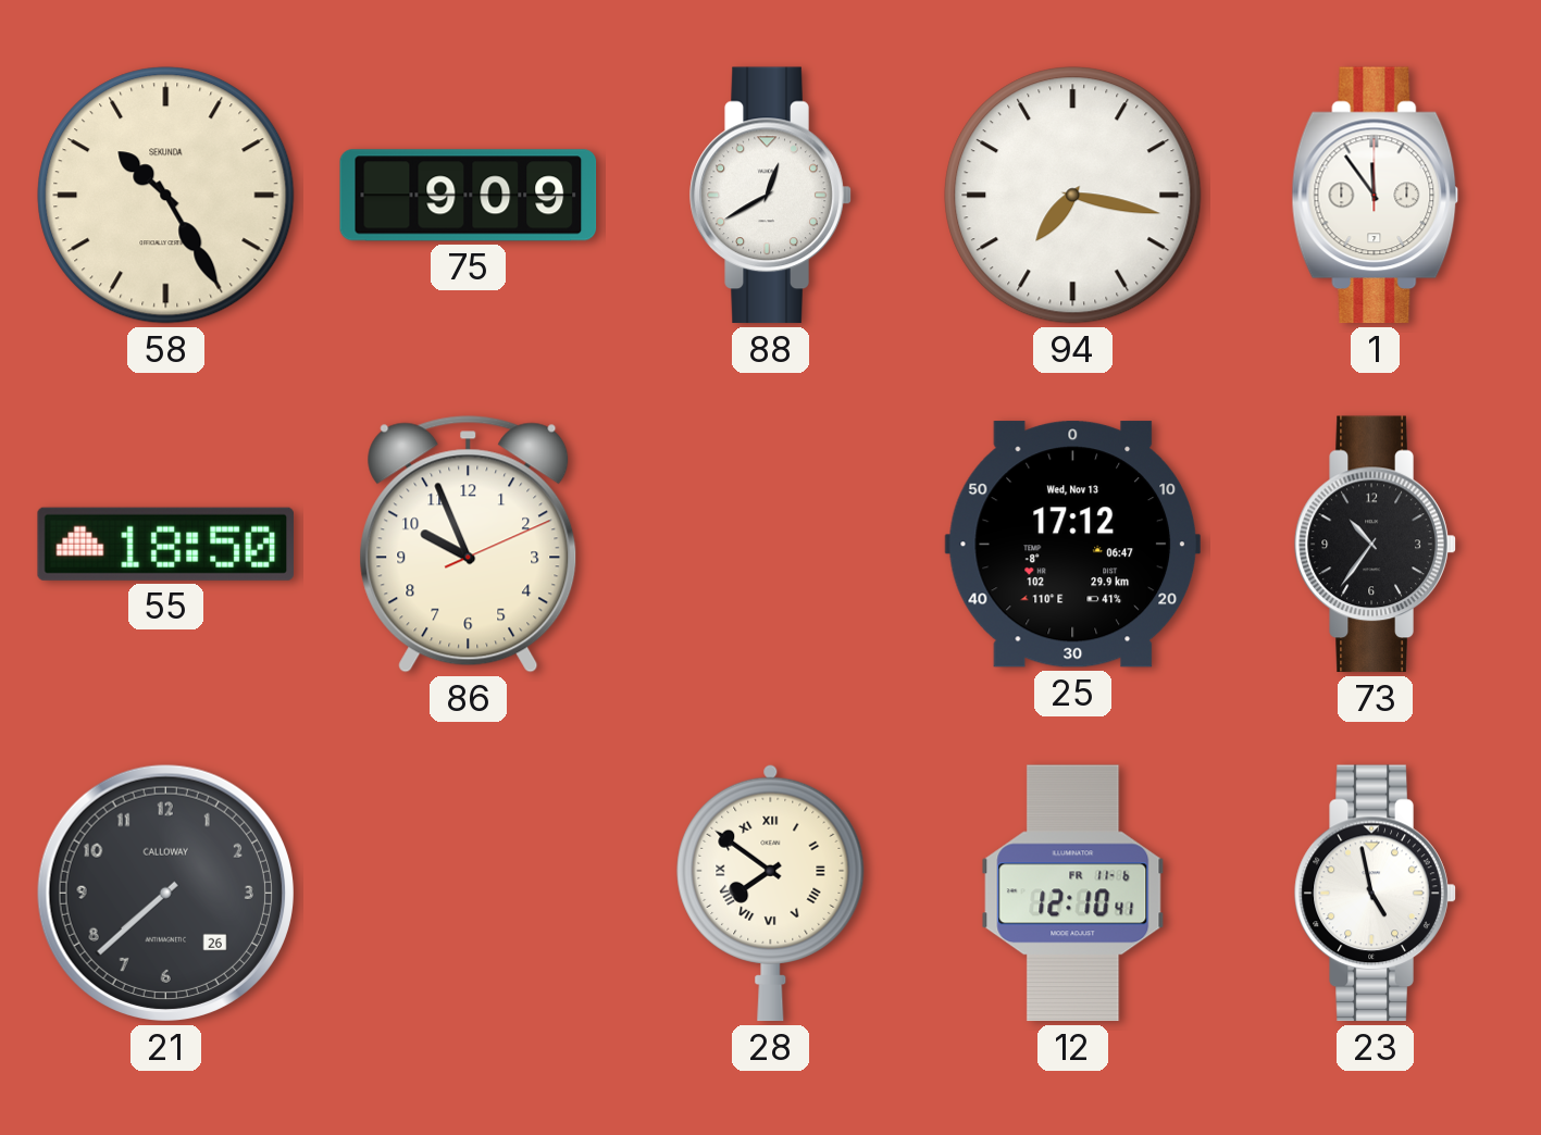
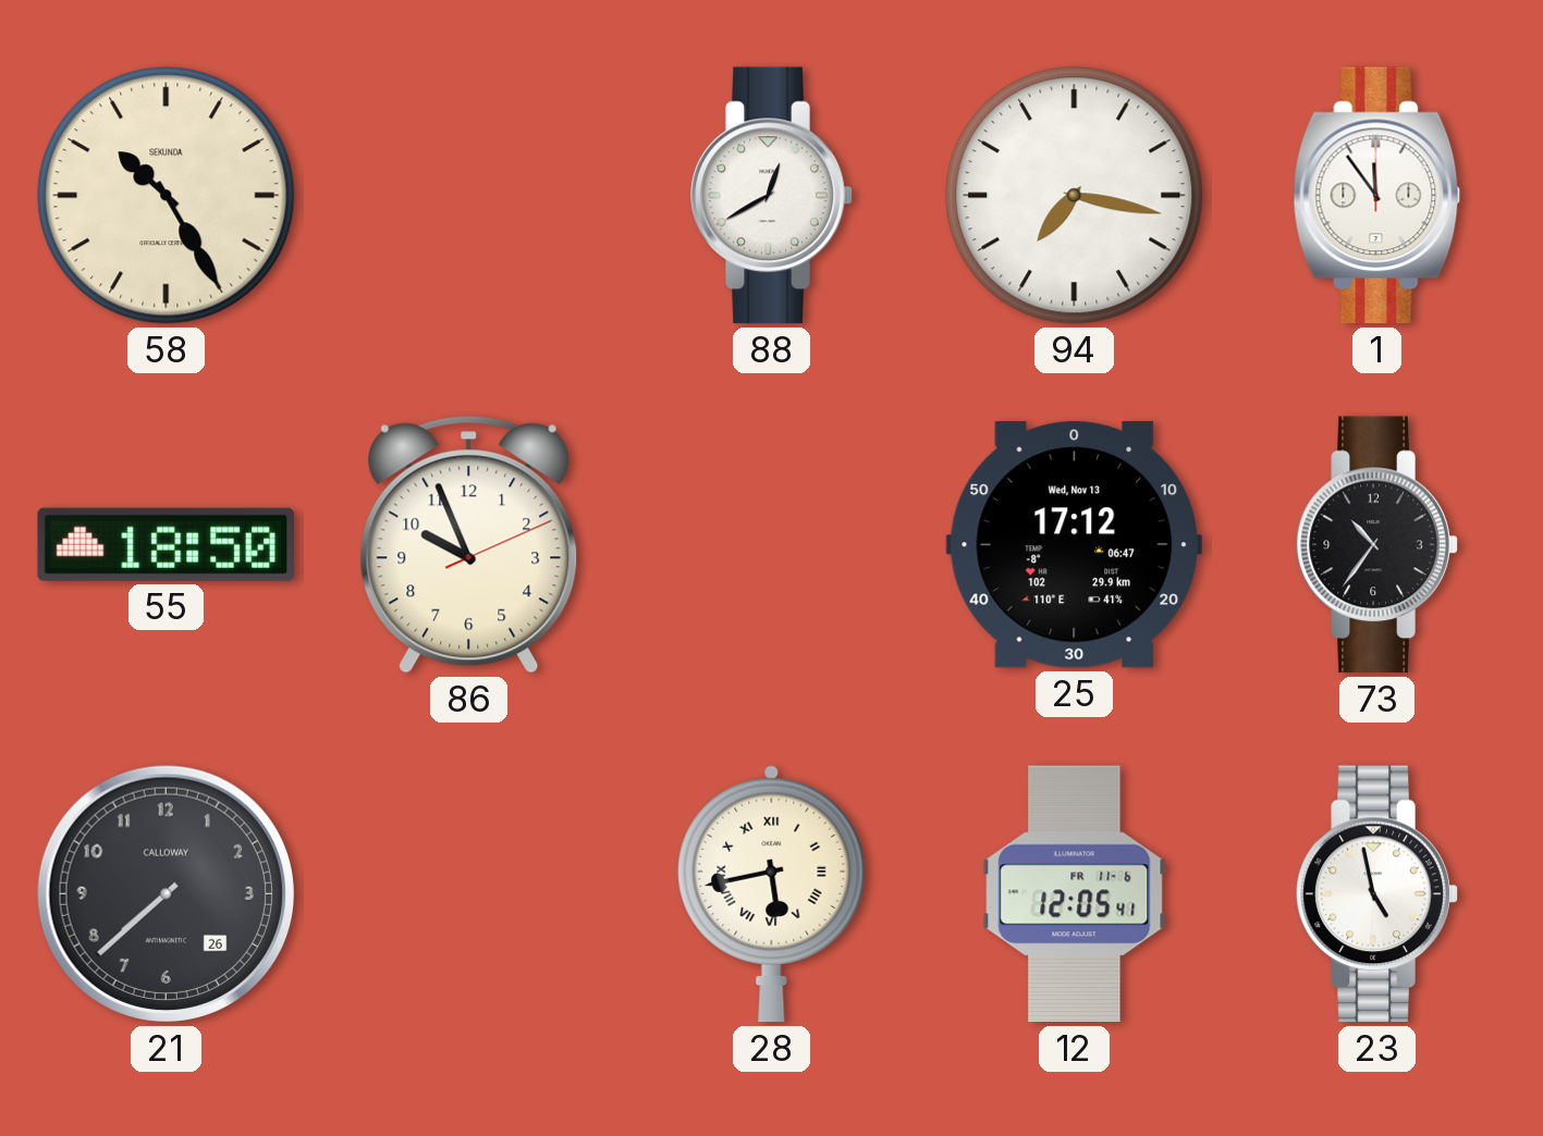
75: 9:09 -> none (469, 196)
28: 7:51 -> 5:43 (772, 893)
12: 12:10 -> 12:05 (1075, 894)
